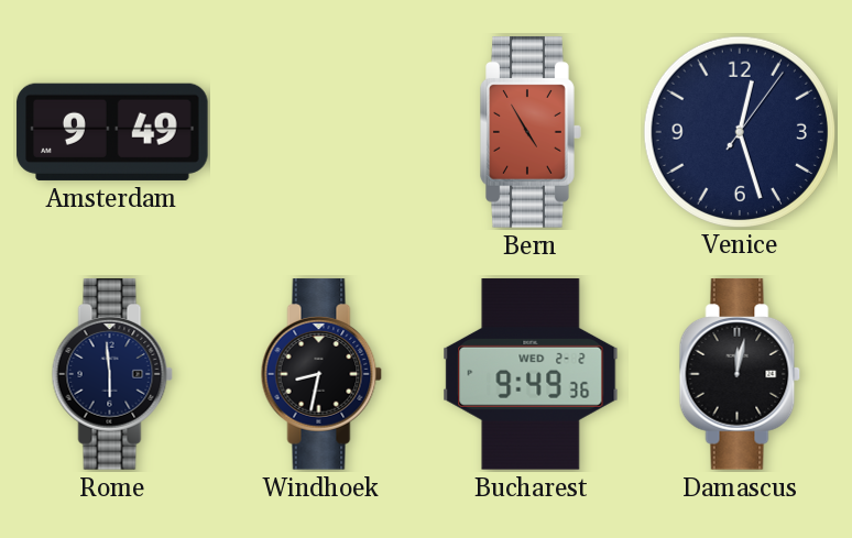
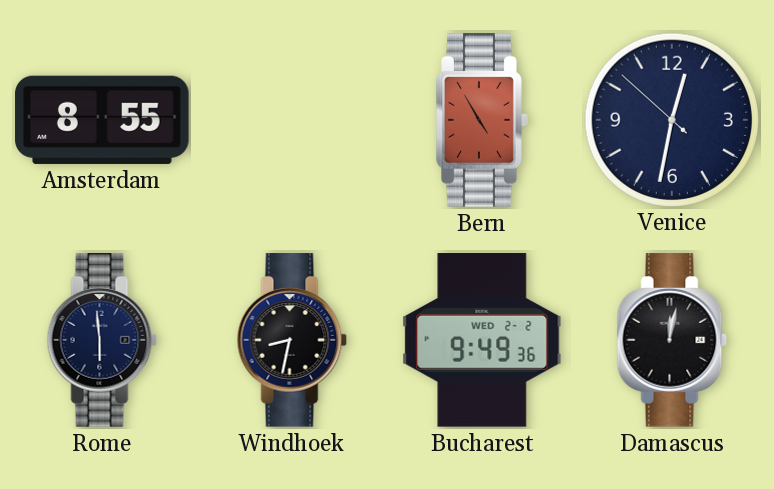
Amsterdam: 9:49 -> 8:55 (102, 120)
Venice: 12:27 -> 12:31 (671, 119)
